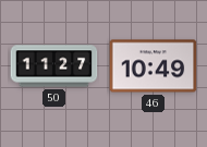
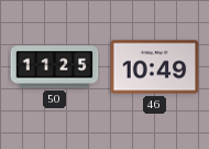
50: 11:27 -> 11:25 (55, 67)
